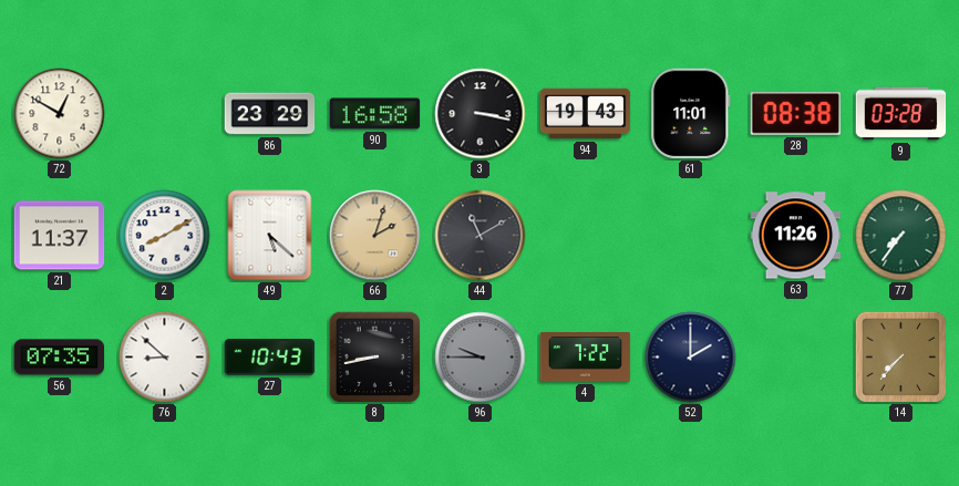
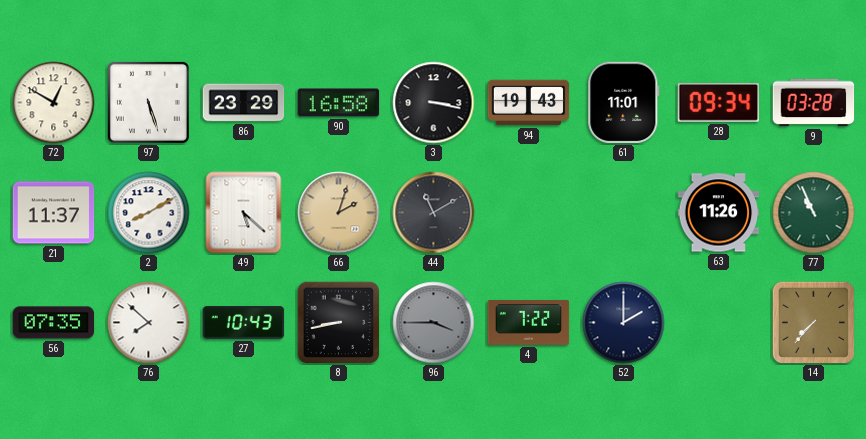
97: none -> 5:27 (148, 102)
28: 08:38 -> 09:34 (719, 102)
77: 7:36 -> 10:56 (814, 213)
76: 8:52 -> 7:52 (149, 323)
96: 9:45 -> 3:45 (434, 323)
